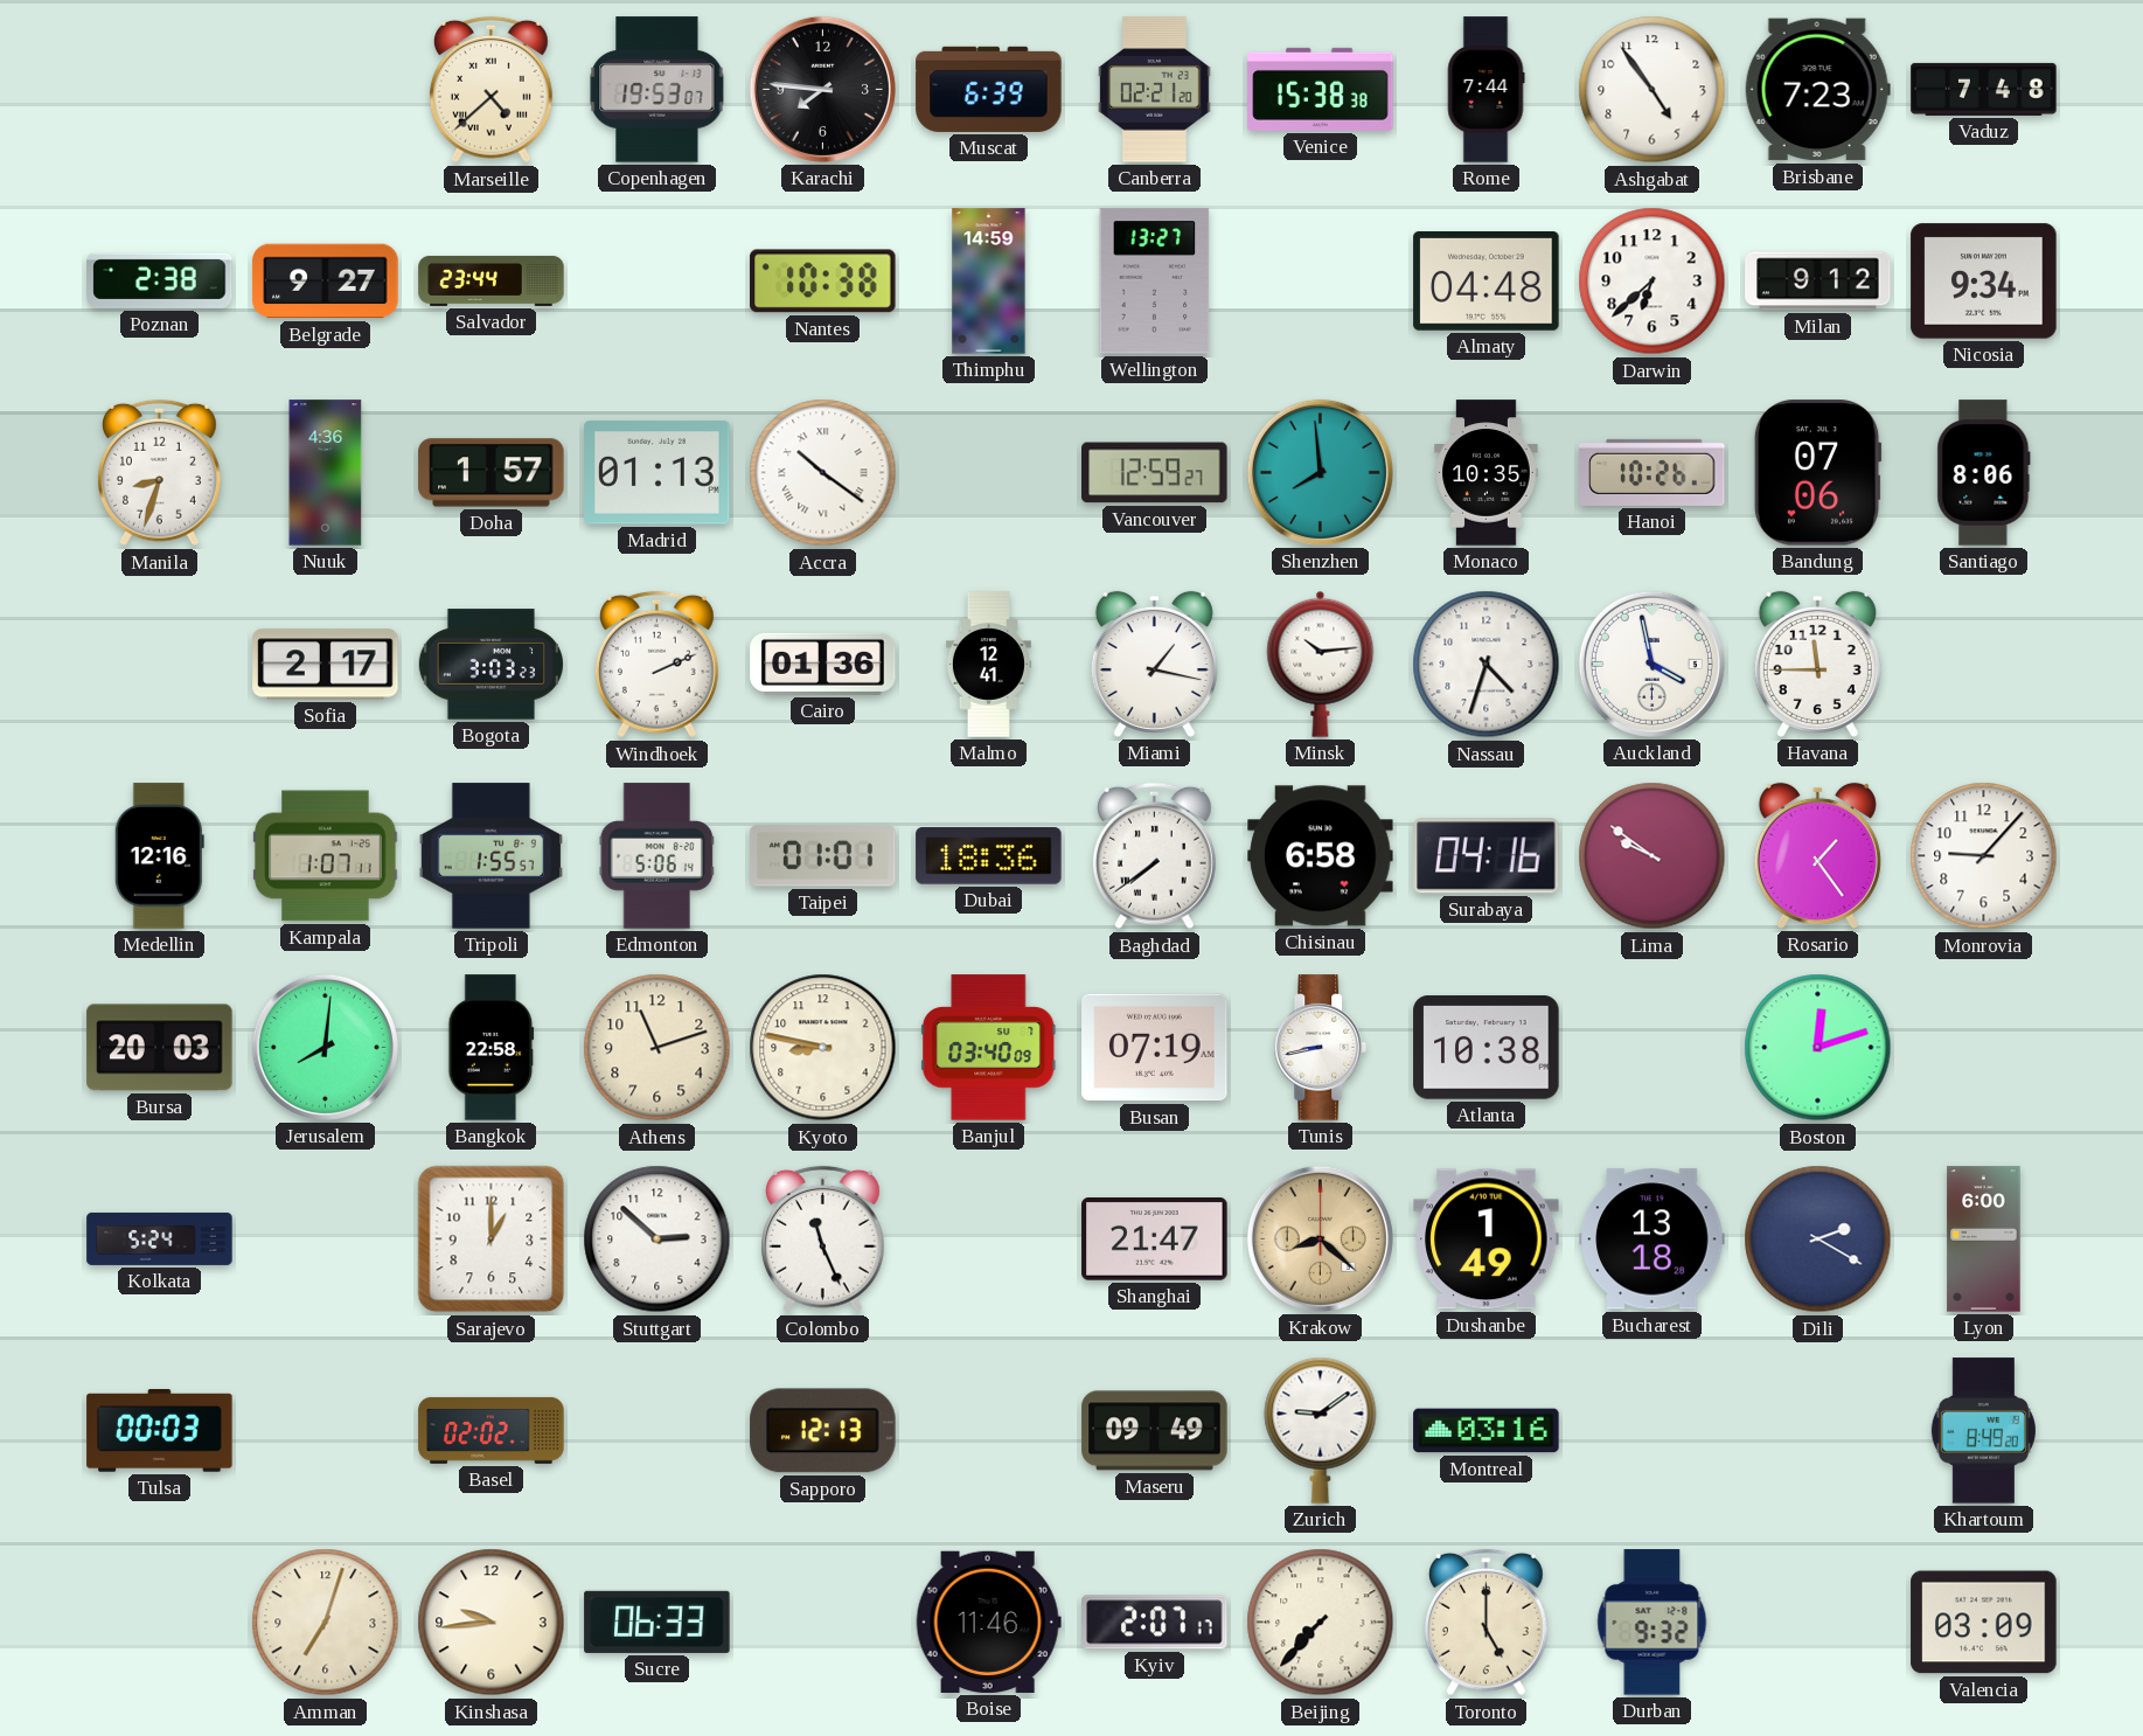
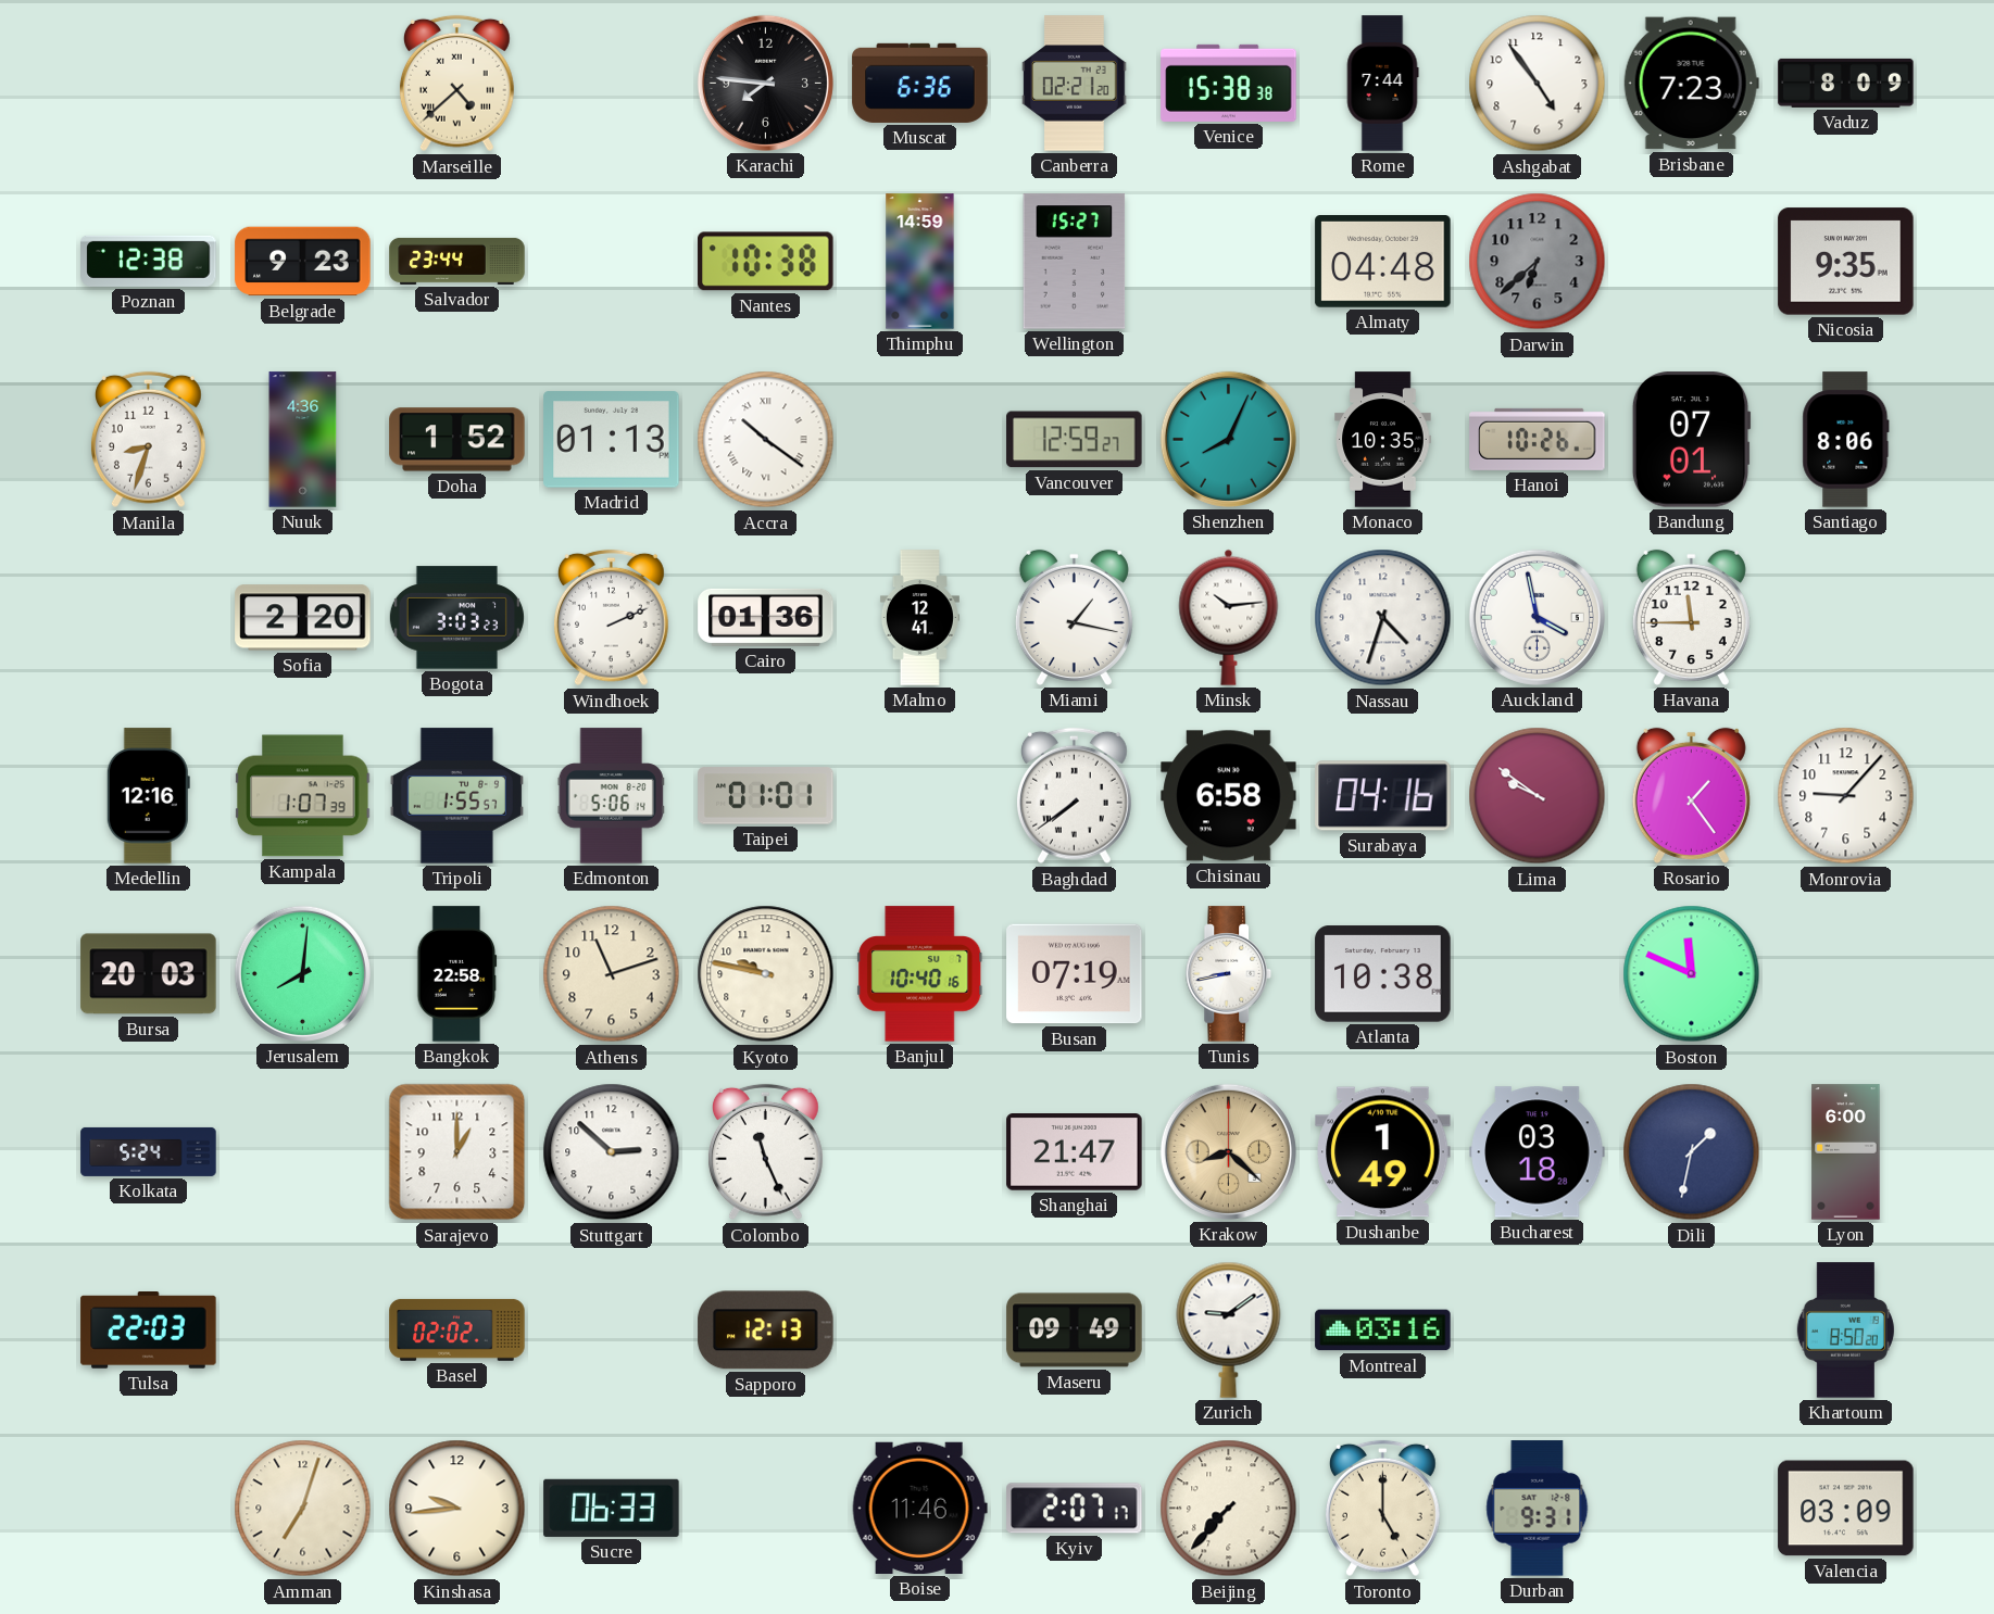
Copenhagen: 19:53 -> none (657, 90)
Muscat: 6:39 -> 6:36 (920, 83)
Vaduz: 7:48 -> 8:09 (1846, 83)
Poznan: 2:38 -> 12:38 (149, 261)
Belgrade: 9:27 -> 9:23 (303, 262)
Wellington: 13:27 -> 15:27 (1075, 262)
Darwin dial: white -> grey (1538, 262)
Milan: 9:12 -> none (1818, 282)
Nicosia: 9:34 -> 9:35 (1846, 262)
Doha: 1:57 -> 1:52 (457, 440)
Shenzhen: 7:59 -> 8:04 (1228, 439)
Bandung: 07:06 -> 07:01 (1691, 440)
Sofia: 2:17 -> 2:20 (303, 618)
Kampala: 1:07:11 -> 1:07:39 (303, 796)
Dubai: 18:36 -> none (989, 856)
Kyoto: 8:47 -> 9:47 (766, 974)
Banjul: 03:40 -> 10:40 (920, 974)
Boston: 12:12 -> 11:49 (1692, 974)
Bucharest: 13:18 -> 03:18 (1538, 1152)
Dili: 2:20 -> 1:32 (1692, 1152)
Tulsa: 00:03 -> 22:03 (149, 1331)
Khartoum: 8:49 -> 8:50 (1845, 1331)
Durban: 9:32 -> 9:31 (1538, 1509)
